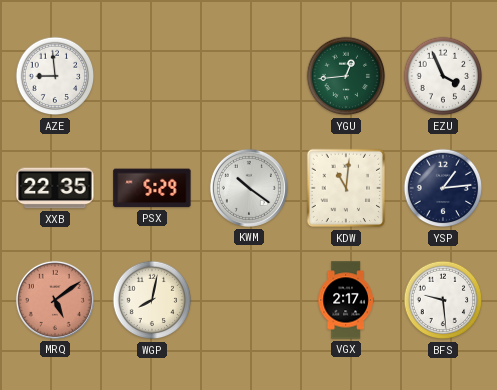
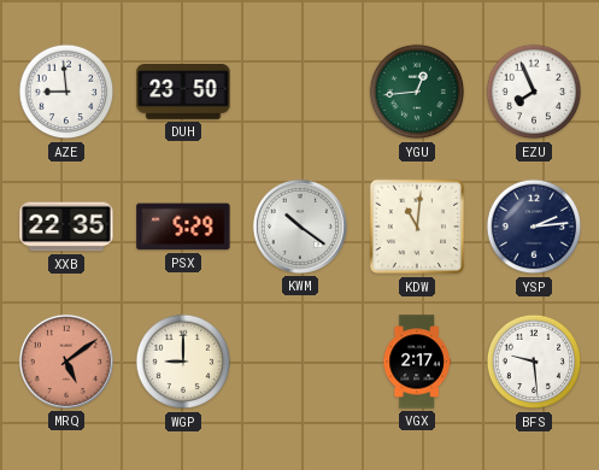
DUH: none -> 23:50 (183, 93)
EZU: 3:56 -> 7:56 (534, 92)
YSP: 1:14 -> 2:14 (534, 227)
WGP: 8:02 -> 9:00 (183, 362)
